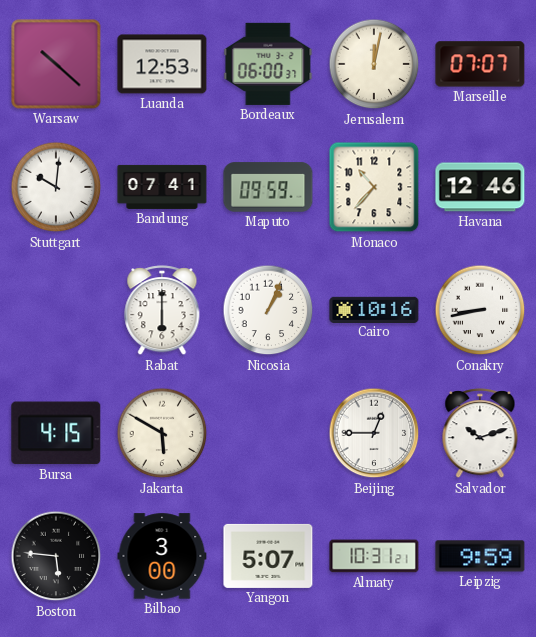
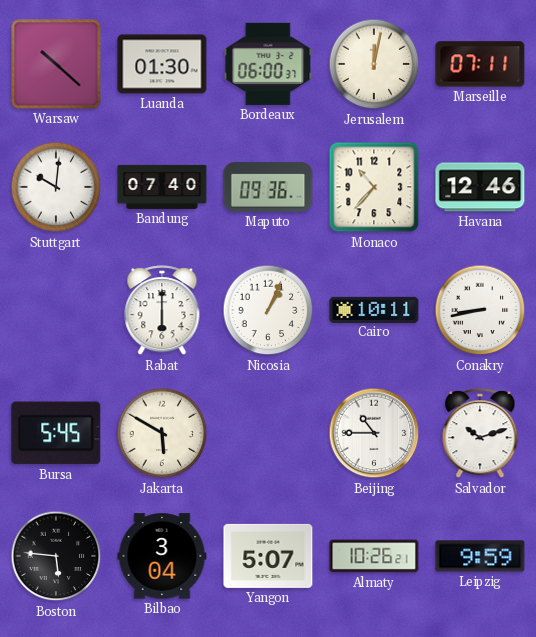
Luanda: 12:53 -> 01:30 (162, 64)
Marseille: 07:07 -> 07:11 (480, 64)
Bandung: 07:41 -> 07:40 (162, 187)
Maputo: 09:59 -> 09:36 (268, 187)
Cairo: 10:16 -> 10:11 (374, 309)
Bursa: 4:15 -> 5:45 (56, 433)
Beijing: 12:45 -> 10:45 (374, 433)
Bilbao: 3:00 -> 3:04 (162, 556)
Almaty: 10:31 -> 10:26 (374, 556)
